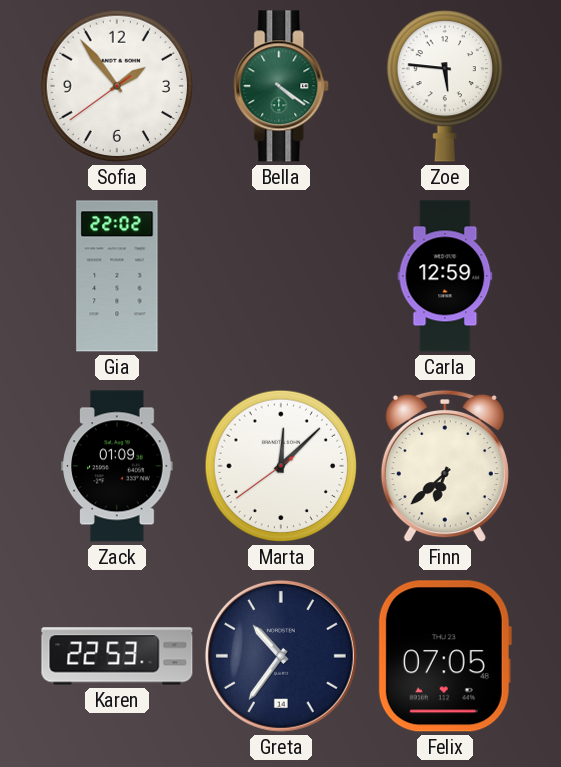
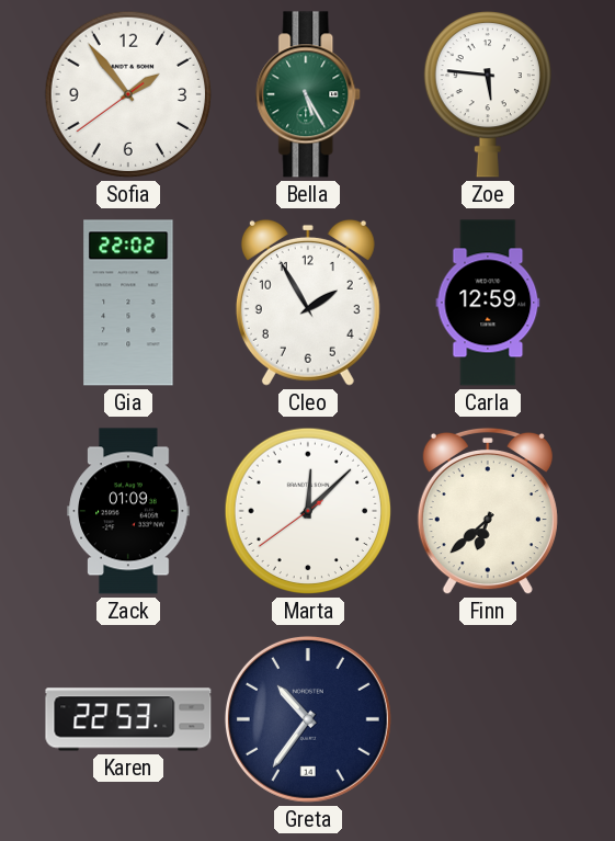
Bella: 4:21 -> 5:25 (309, 94)
Cleo: none -> 1:55 (308, 303)
Felix: 07:05 -> none (445, 656)
